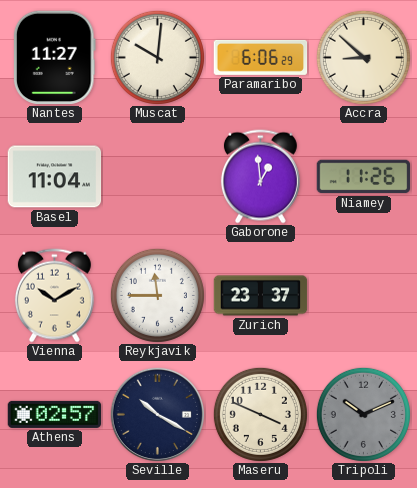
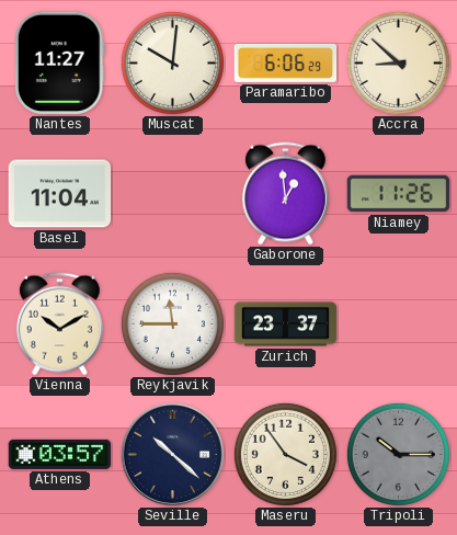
Athens: 02:57 -> 03:57 (60, 454)
Seville: 10:20 -> 10:22 (172, 454)
Maseru: 3:49 -> 3:54 (285, 454)
Tripoli: 10:11 -> 10:15 (398, 454)
